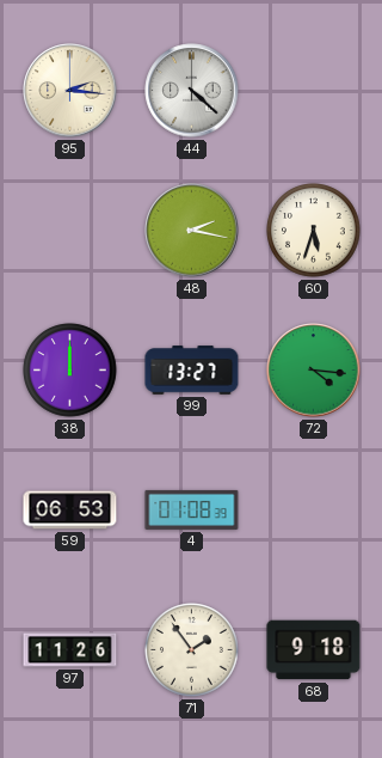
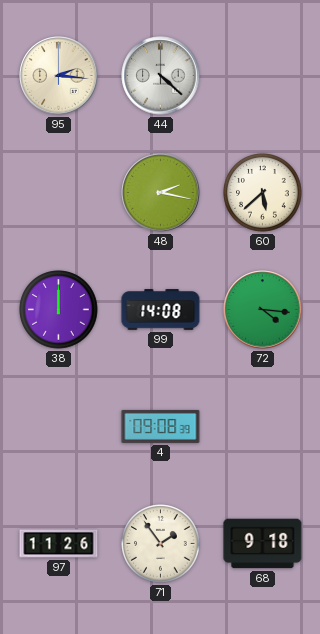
60: 5:33 -> 5:38 (263, 193)
99: 13:27 -> 14:08 (161, 310)
59: 06:53 -> none (70, 511)
4: 01:08 -> 09:08 (161, 426)
